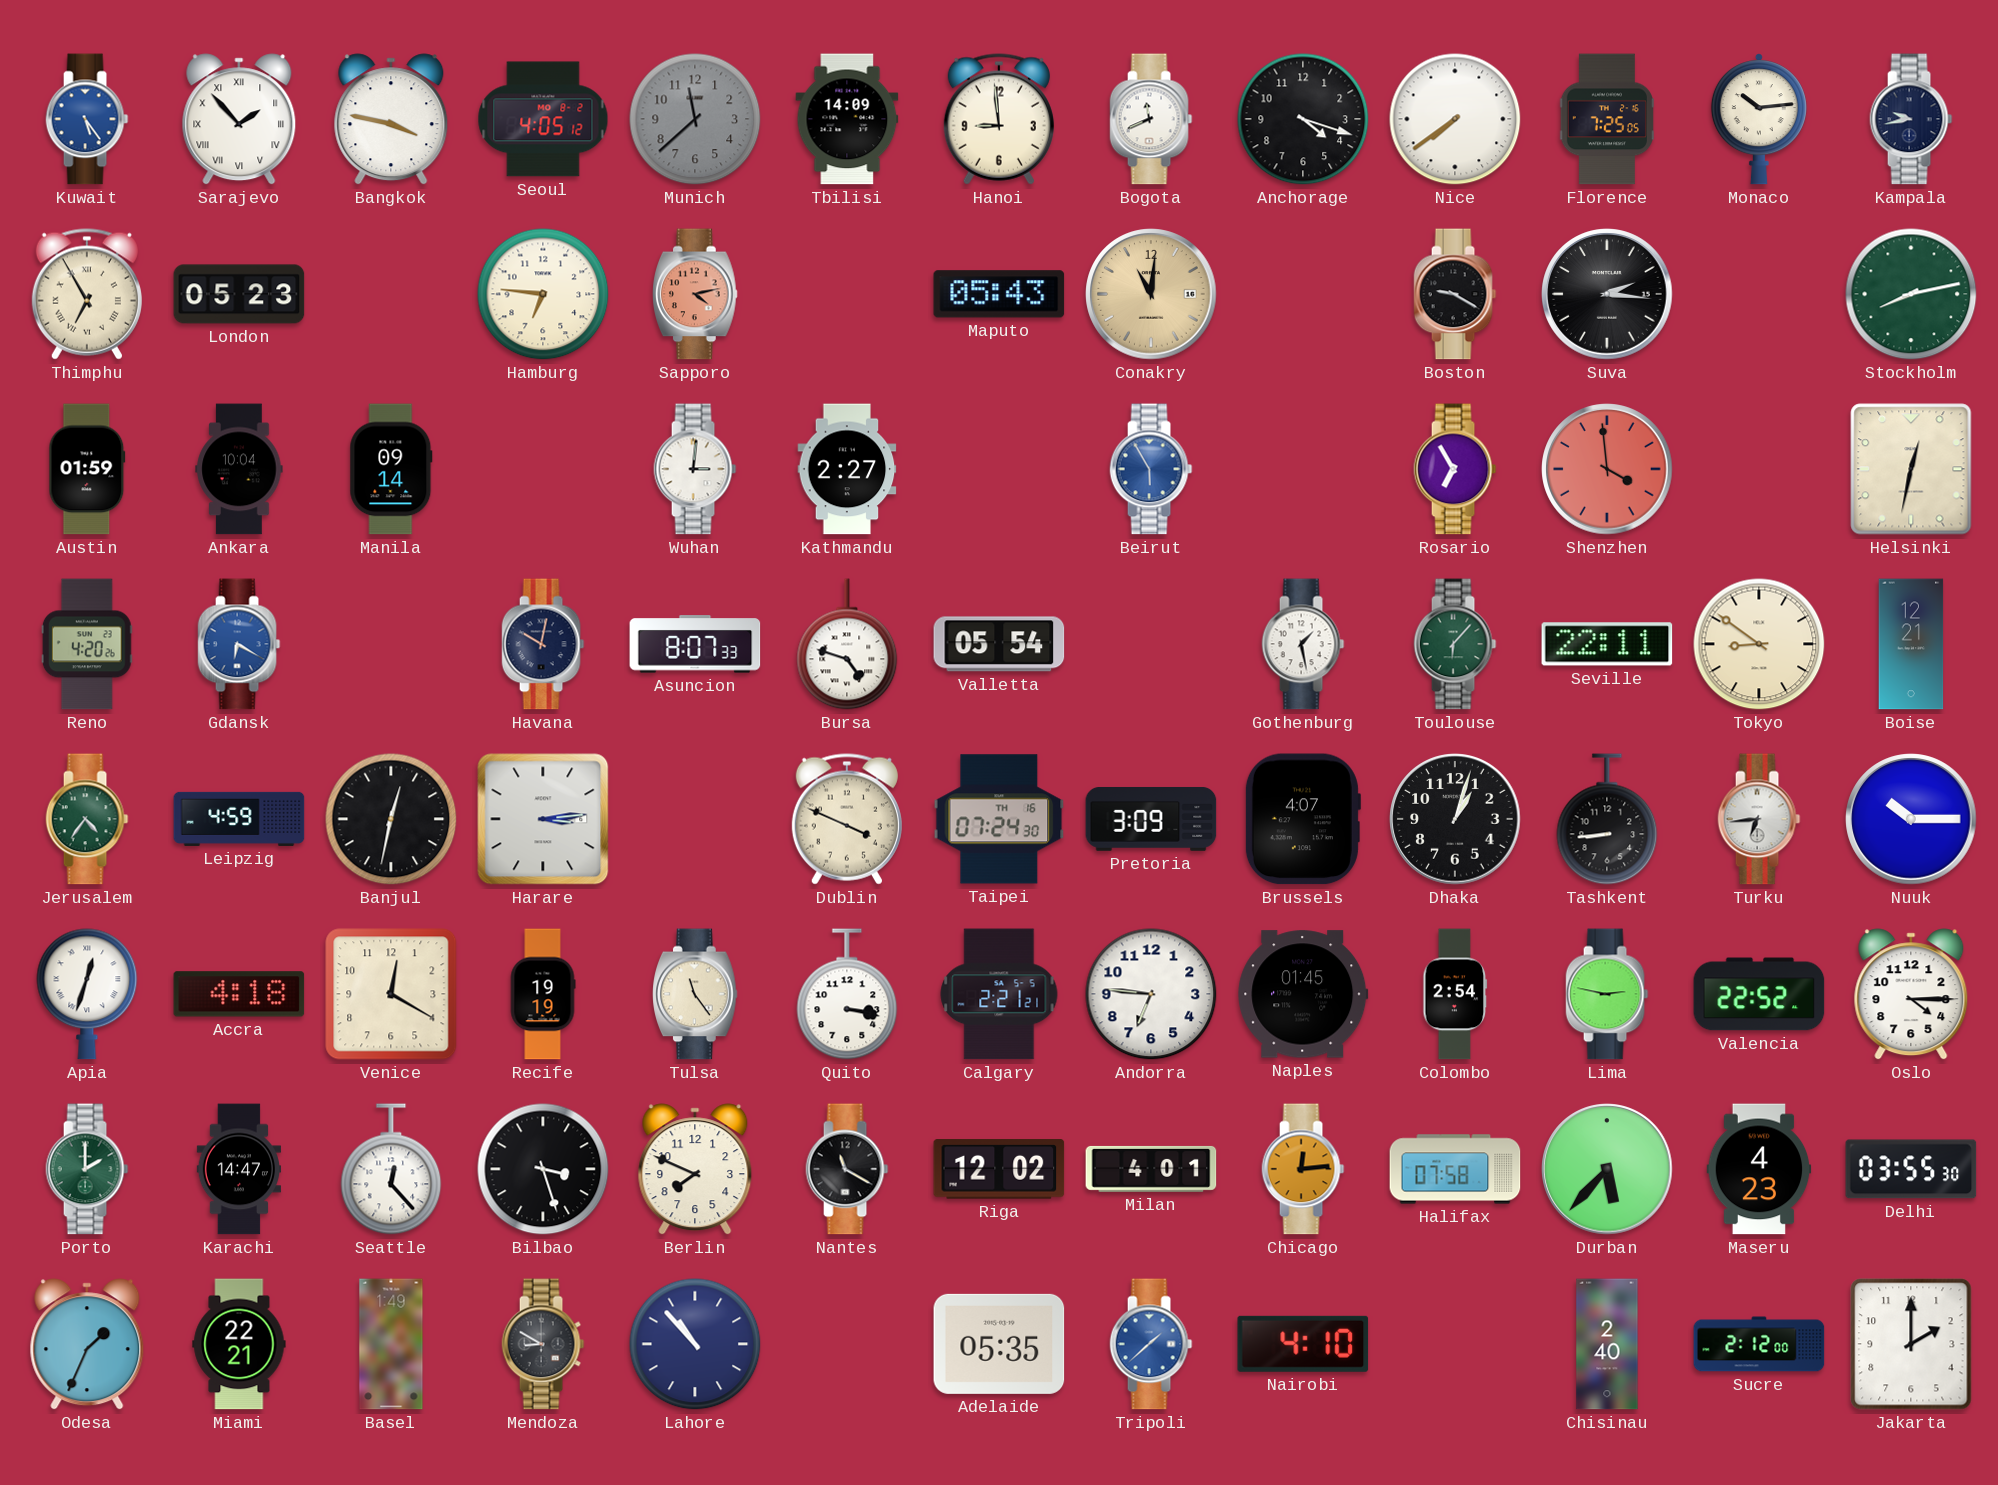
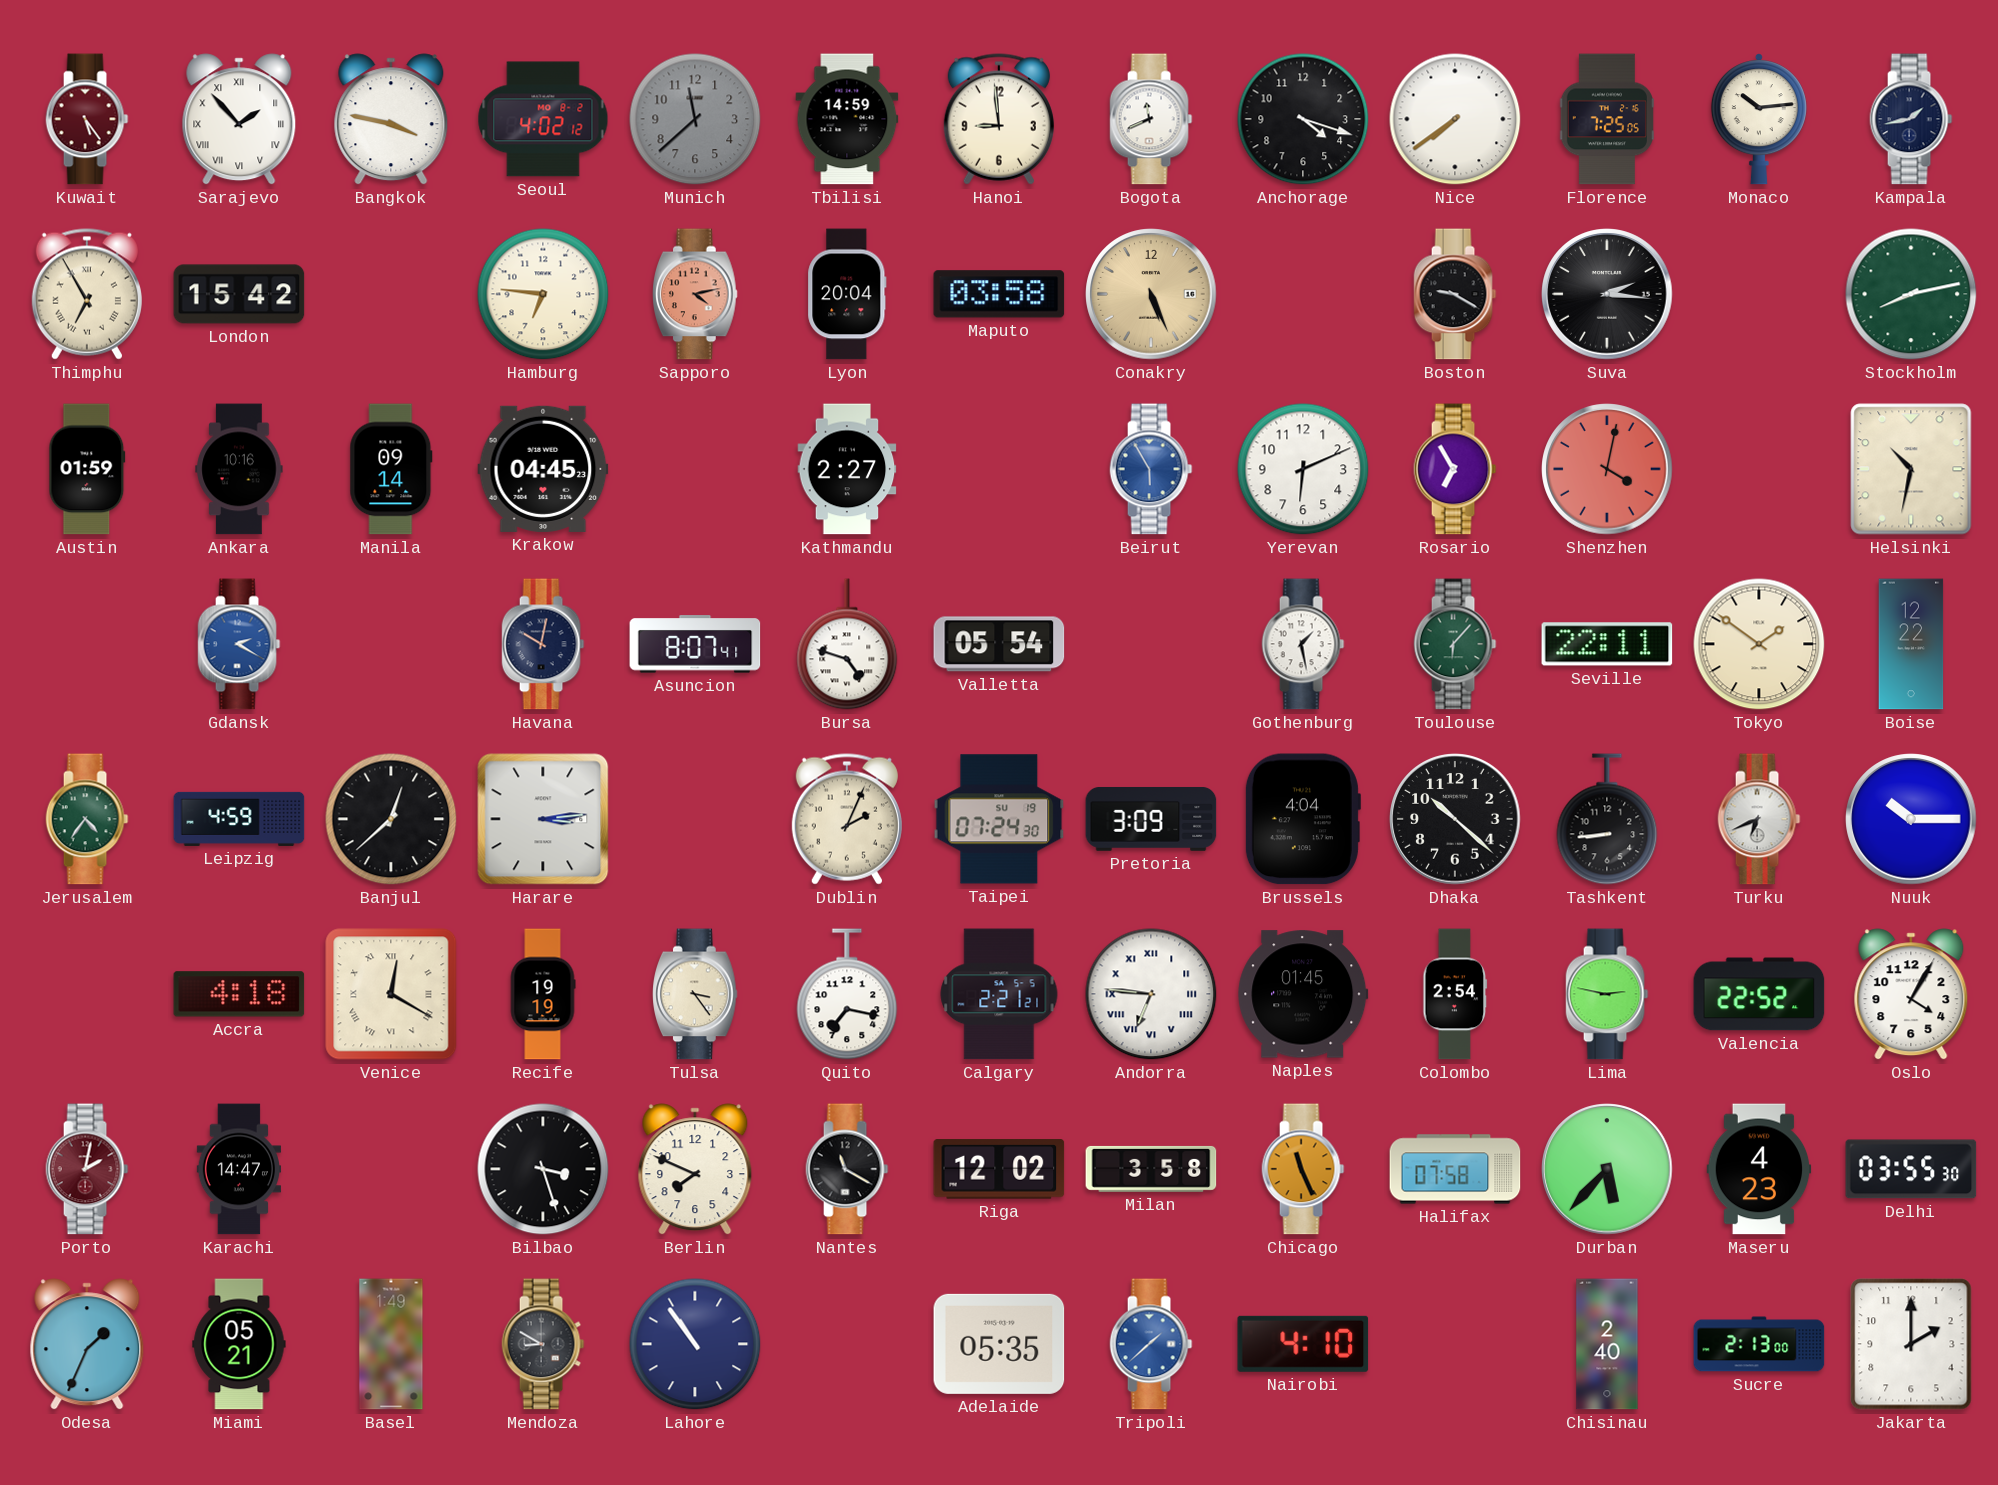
Kuwait dial: blue -> burgundy (87, 119)
Seoul: 4:05 -> 4:02 (543, 119)
Tbilisi: 14:09 -> 14:59 (847, 119)
Kampala: 9:43 -> 1:43 (1911, 119)
London: 05:23 -> 15:42 (239, 294)
Lyon: none -> 20:04 (847, 294)
Maputo: 05:43 -> 03:58 (999, 294)
Conakry: 11:01 -> 5:26 (1151, 294)
Ankara: 10:04 -> 10:16 (239, 469)
Krakow: none -> 04:45 (543, 469)
Wuhan: 3:01 -> none (695, 469)
Yerevan: none -> 6:11 (1303, 469)
Shenzhen: 3:59 -> 4:02 (1607, 469)
Helsinki: 12:32 -> 10:32 (1911, 469)
Reno: 4:20 -> none (87, 644)
Gdansk: 6:20 -> 2:20 (239, 644)
Asuncion: 8:07:33 -> 8:07:41 (695, 644)
Tokyo: 8:51 -> 1:51 (1759, 644)
Boise: 12:21 -> 12:22 (1911, 644)
Banjul: 12:32 -> 12:38 (391, 819)
Dublin: 3:49 -> 2:04 (847, 819)
Taipei date: TH 16 -> SU 19 (999, 819)
Brussels: 4:07 -> 4:04 (1302, 819)
Dhaka: 1:03 -> 10:22 (1455, 819)
Turku: 6:44 -> 6:41 (1759, 819)
Apia: 12:33 -> none (87, 994)
Venice numerals: Arabic -> Roman (391, 994)
Tulsa: 11:24 -> 3:24 (696, 994)
Quito: 3:17 -> 7:17 (847, 994)
Andorra numerals: Arabic -> Roman (1151, 994)
Oslo: 4:15 -> 4:05 (1911, 994)
Porto: 2:00 -> 2:02 (87, 1169)
Porto dial: green -> burgundy (87, 1169)
Seattle: 12:23 -> none (391, 1169)
Milan: 4:01 -> 3:58 (1151, 1169)
Chicago: 12:14 -> 11:26 (1303, 1169)
Miami: 22:21 -> 05:21 (239, 1344)
Lahore: 10:53 -> 10:54 (695, 1344)
Sucre: 2:12 -> 2:13 (1759, 1344)
